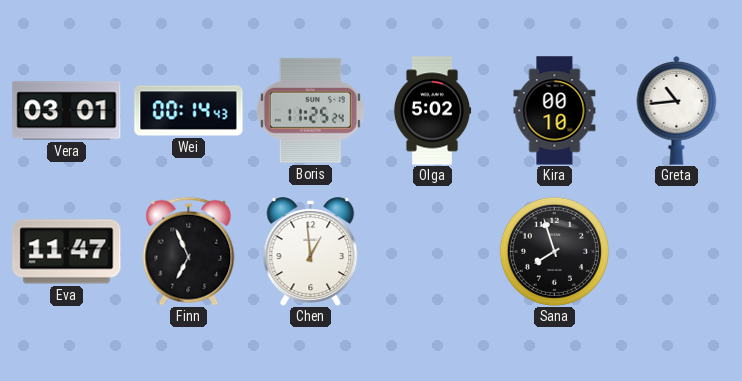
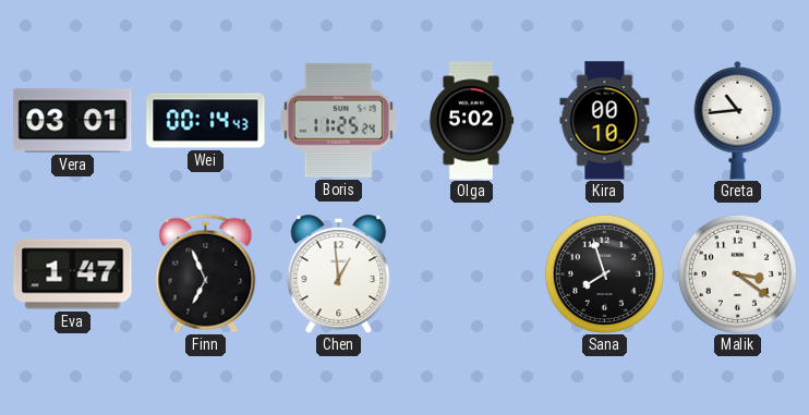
Eva: 11:47 -> 1:47 (73, 274)
Malik: none -> 3:21 (737, 273)
